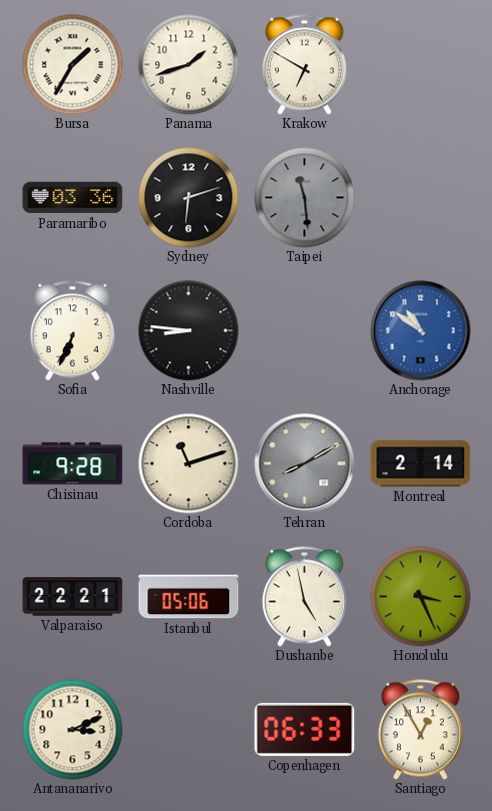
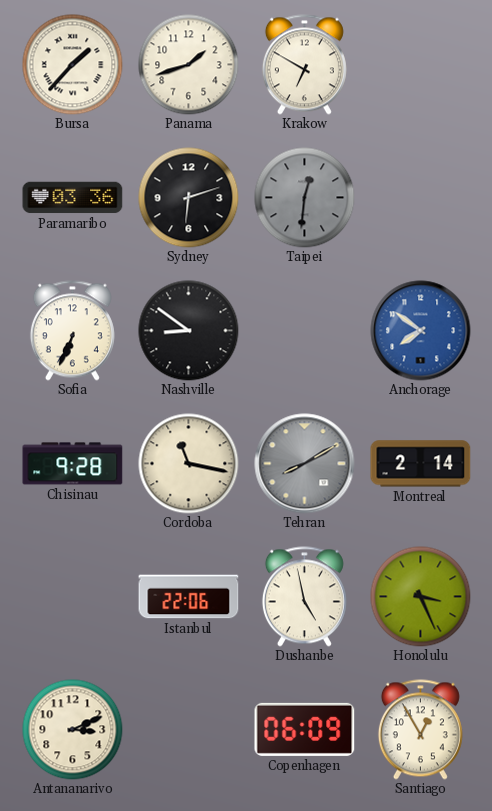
Bursa: 1:35 -> 1:37 (73, 65)
Taipei: 11:29 -> 12:31 (305, 198)
Nashville: 8:46 -> 8:51 (189, 331)
Anchorage: 10:51 -> 7:51 (421, 331)
Cordoba: 11:12 -> 11:17 (189, 464)
Valparaiso: 22:21 -> none (73, 597)
Istanbul: 05:06 -> 22:06 (189, 597)
Copenhagen: 06:33 -> 06:09 (305, 729)
